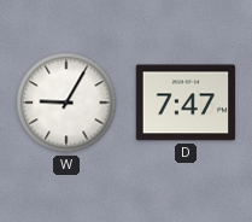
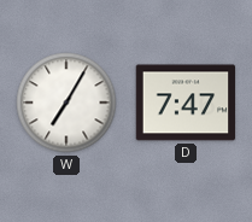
W: 9:05 -> 7:05 (66, 103)
